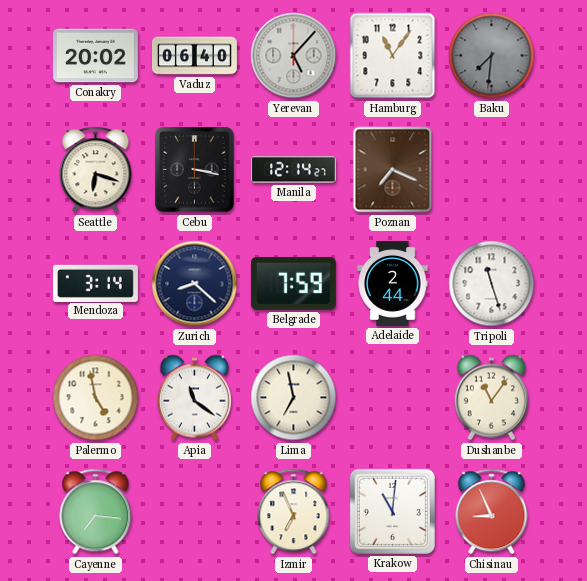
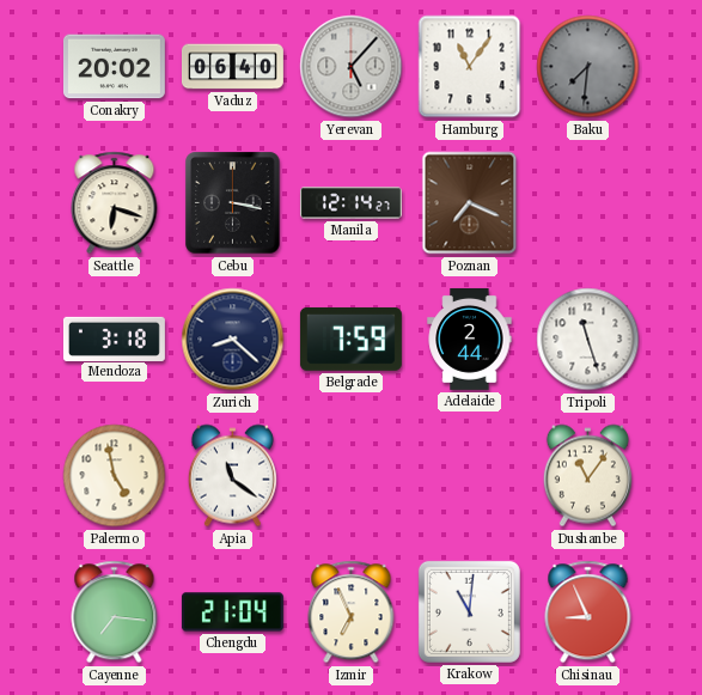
Mendoza: 3:14 -> 3:18 (114, 339)
Lima: 6:58 -> none (294, 398)
Chengdu: none -> 21:04 (232, 612)
